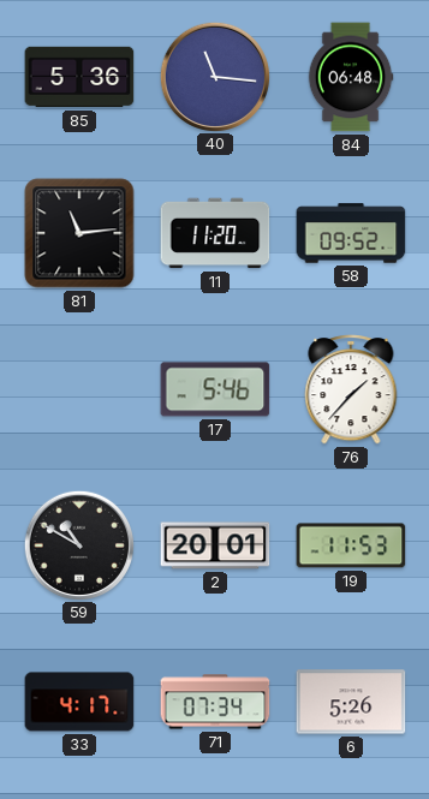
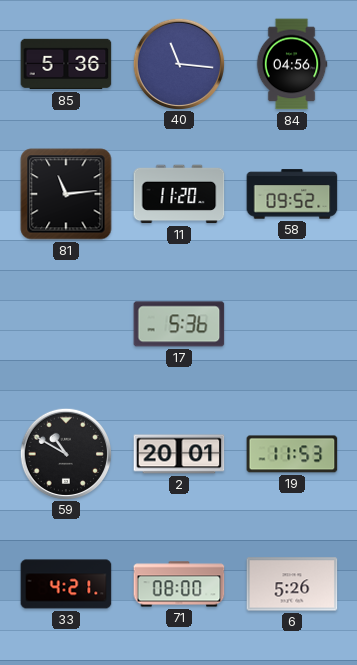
84: 06:48 -> 04:56 (292, 64)
17: 5:46 -> 5:36 (179, 324)
76: 1:37 -> none (351, 389)
33: 4:17 -> 4:21 (66, 584)
71: 07:34 -> 08:00 (179, 584)
